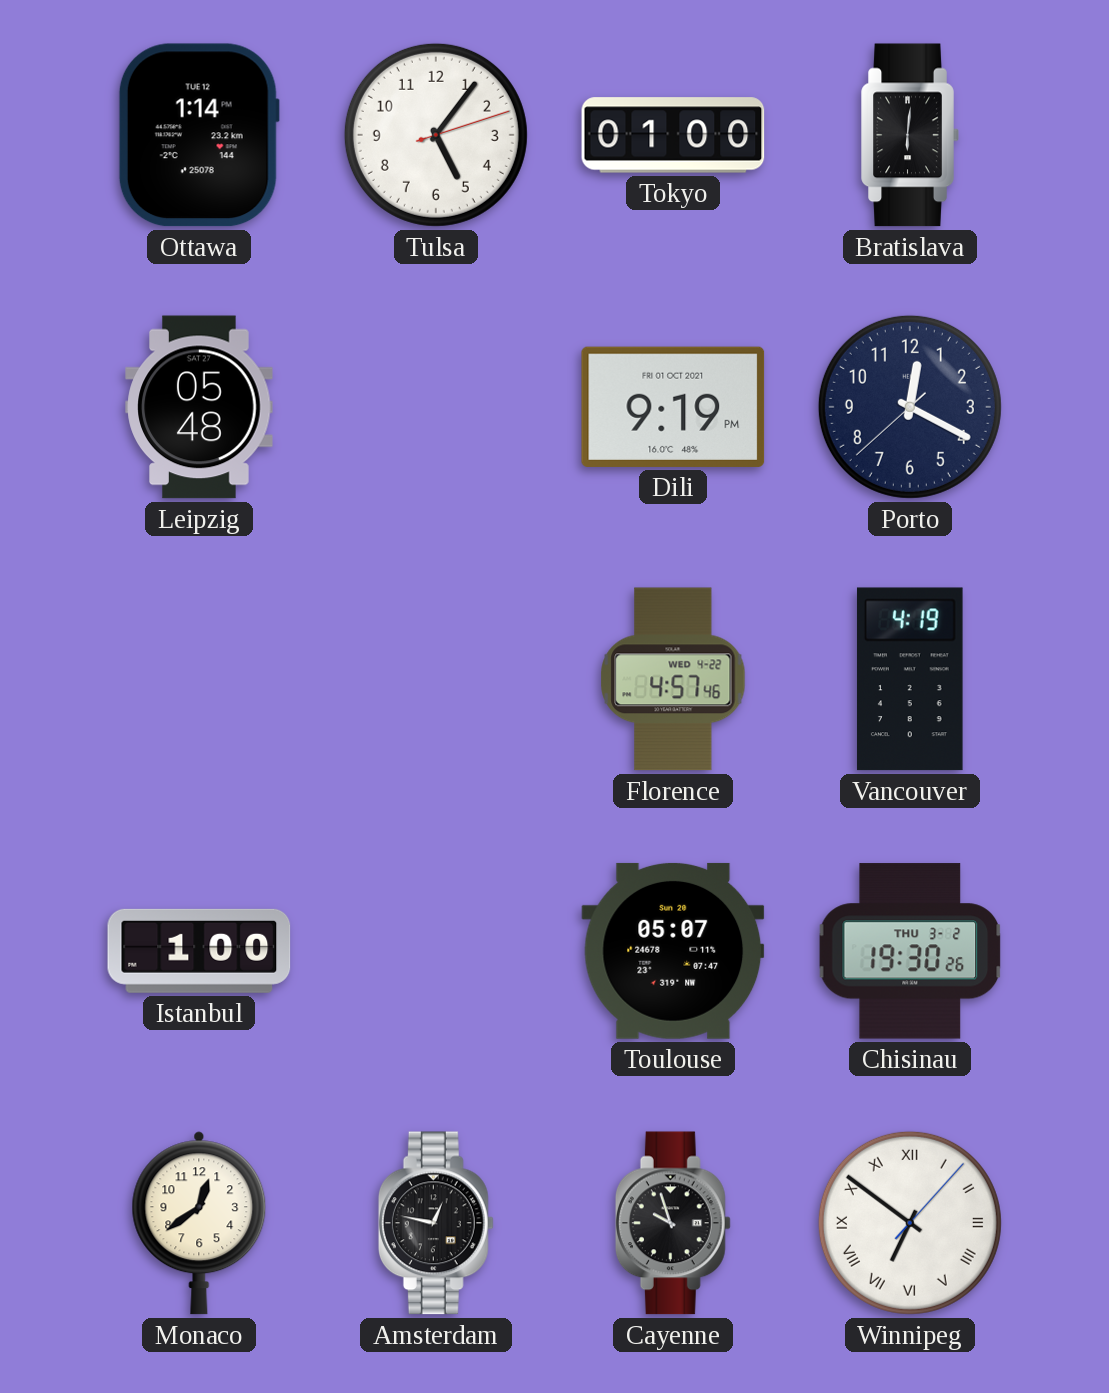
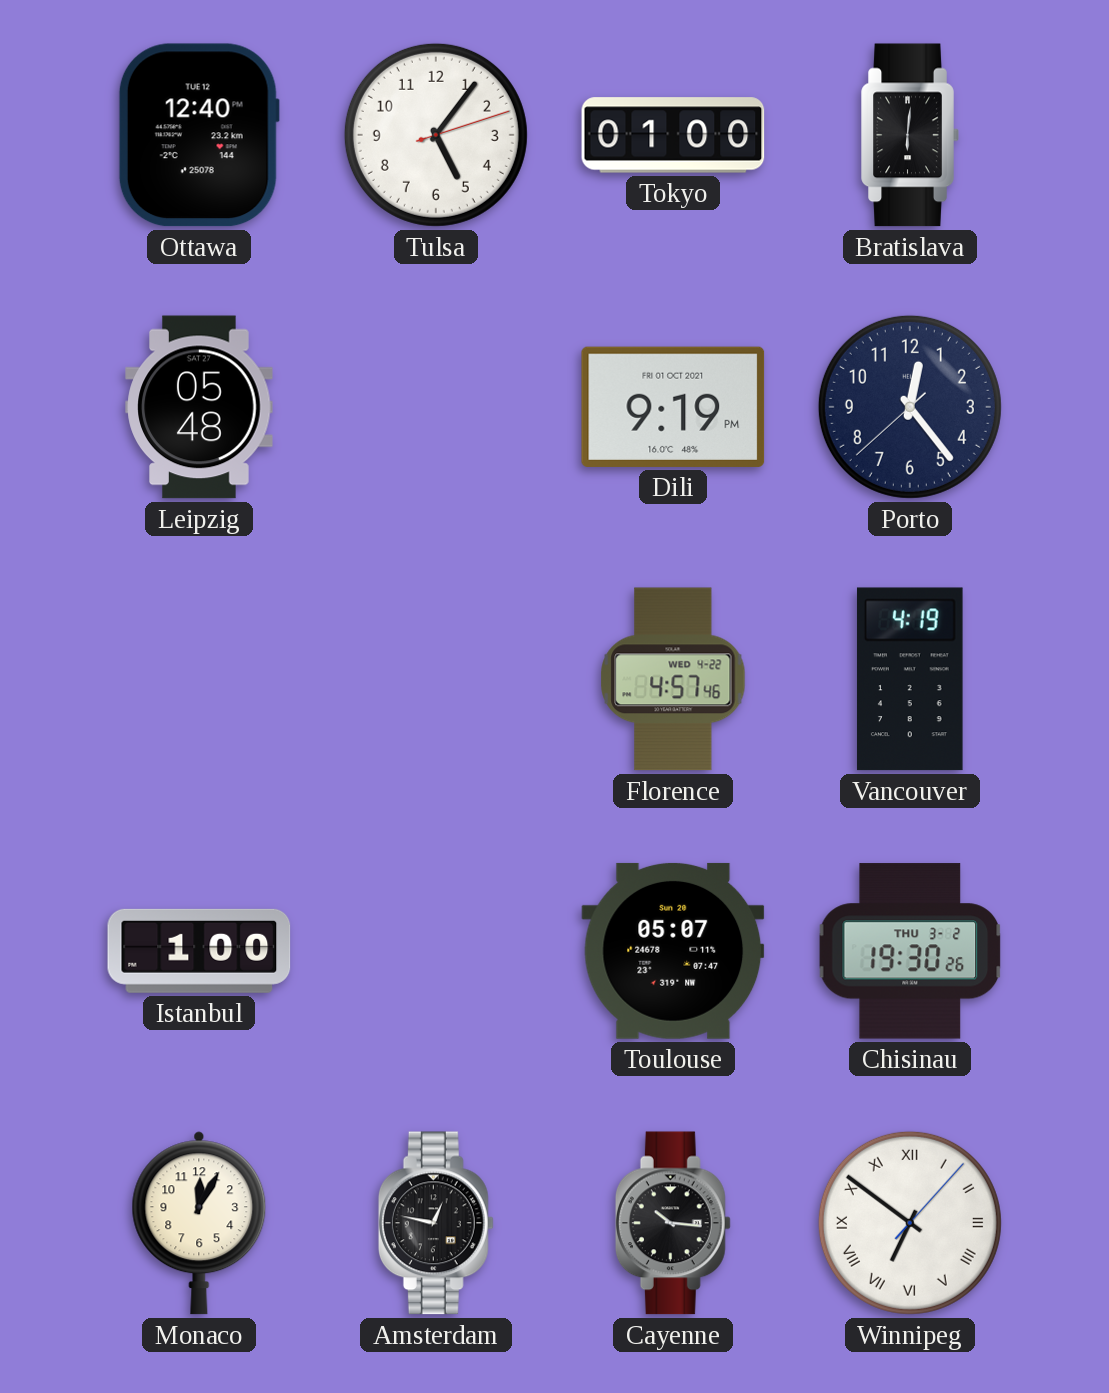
Ottawa: 1:14 -> 12:40 (199, 135)
Porto: 12:19 -> 12:23 (910, 407)
Monaco: 12:39 -> 12:05 (199, 1223)
Cayenne: 9:57 -> 10:16 (673, 1223)
